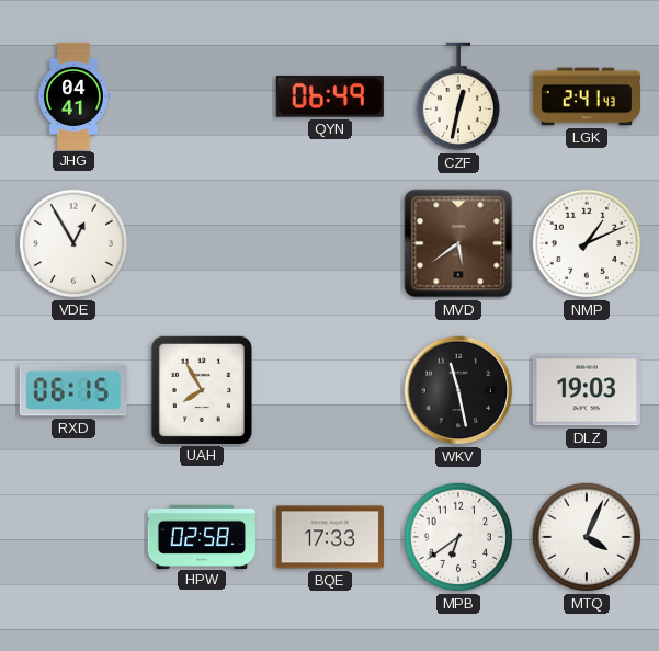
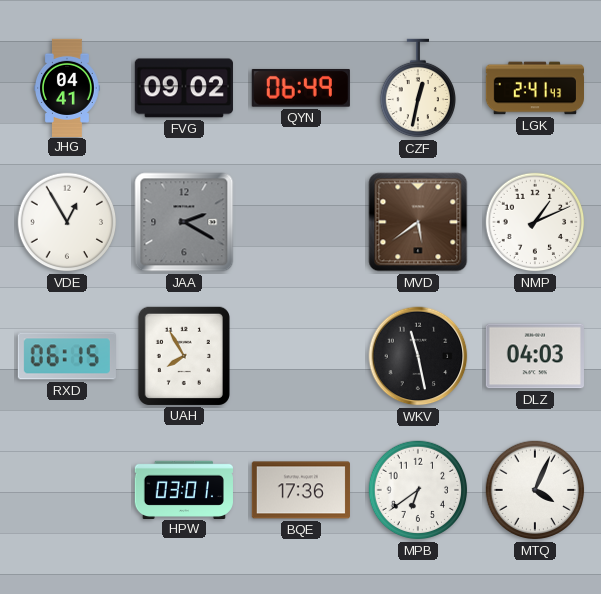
FVG: none -> 09:02 (184, 88)
JAA: none -> 2:20 (184, 222)
DLZ: 19:03 -> 04:03 (535, 356)
HPW: 02:58 -> 03:01 (184, 489)
BQE: 17:33 -> 17:36 (301, 490)
